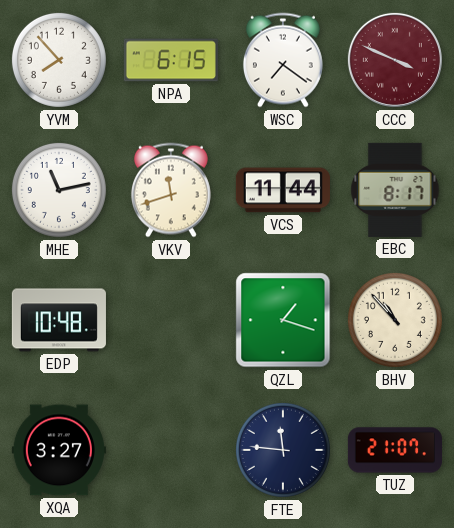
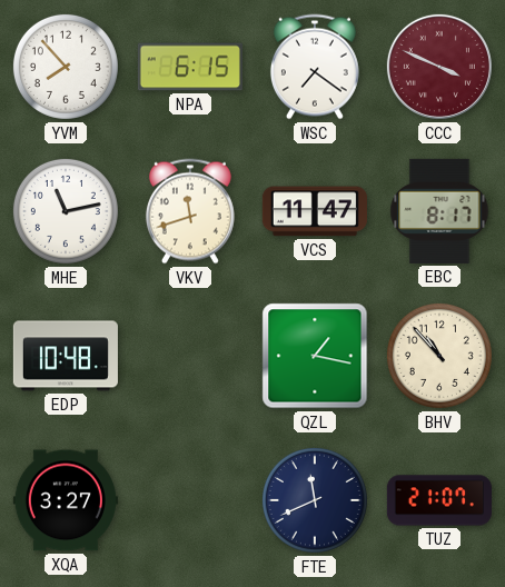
VCS: 11:44 -> 11:47 (315, 211)
QZL: 1:18 -> 1:17 (315, 356)
FTE: 11:46 -> 11:41 (315, 500)
